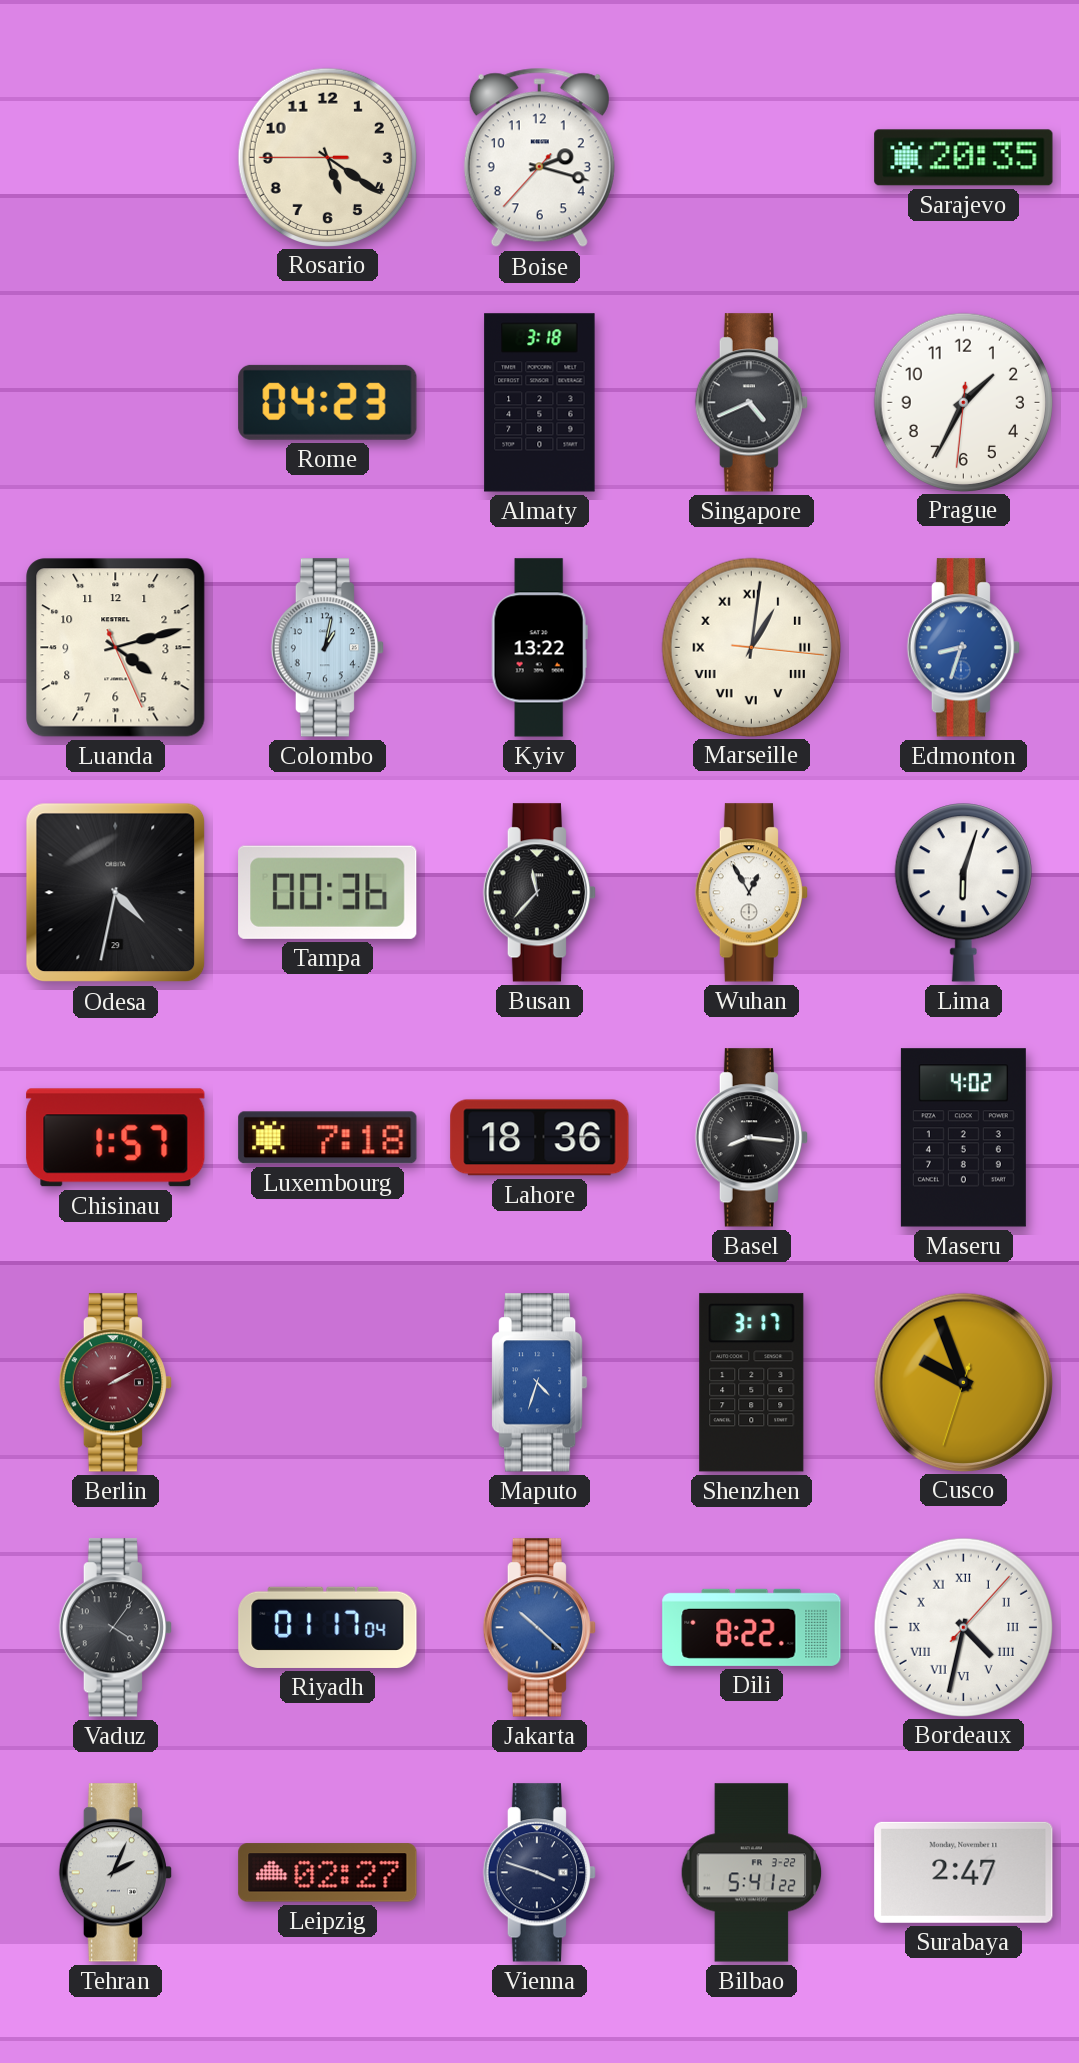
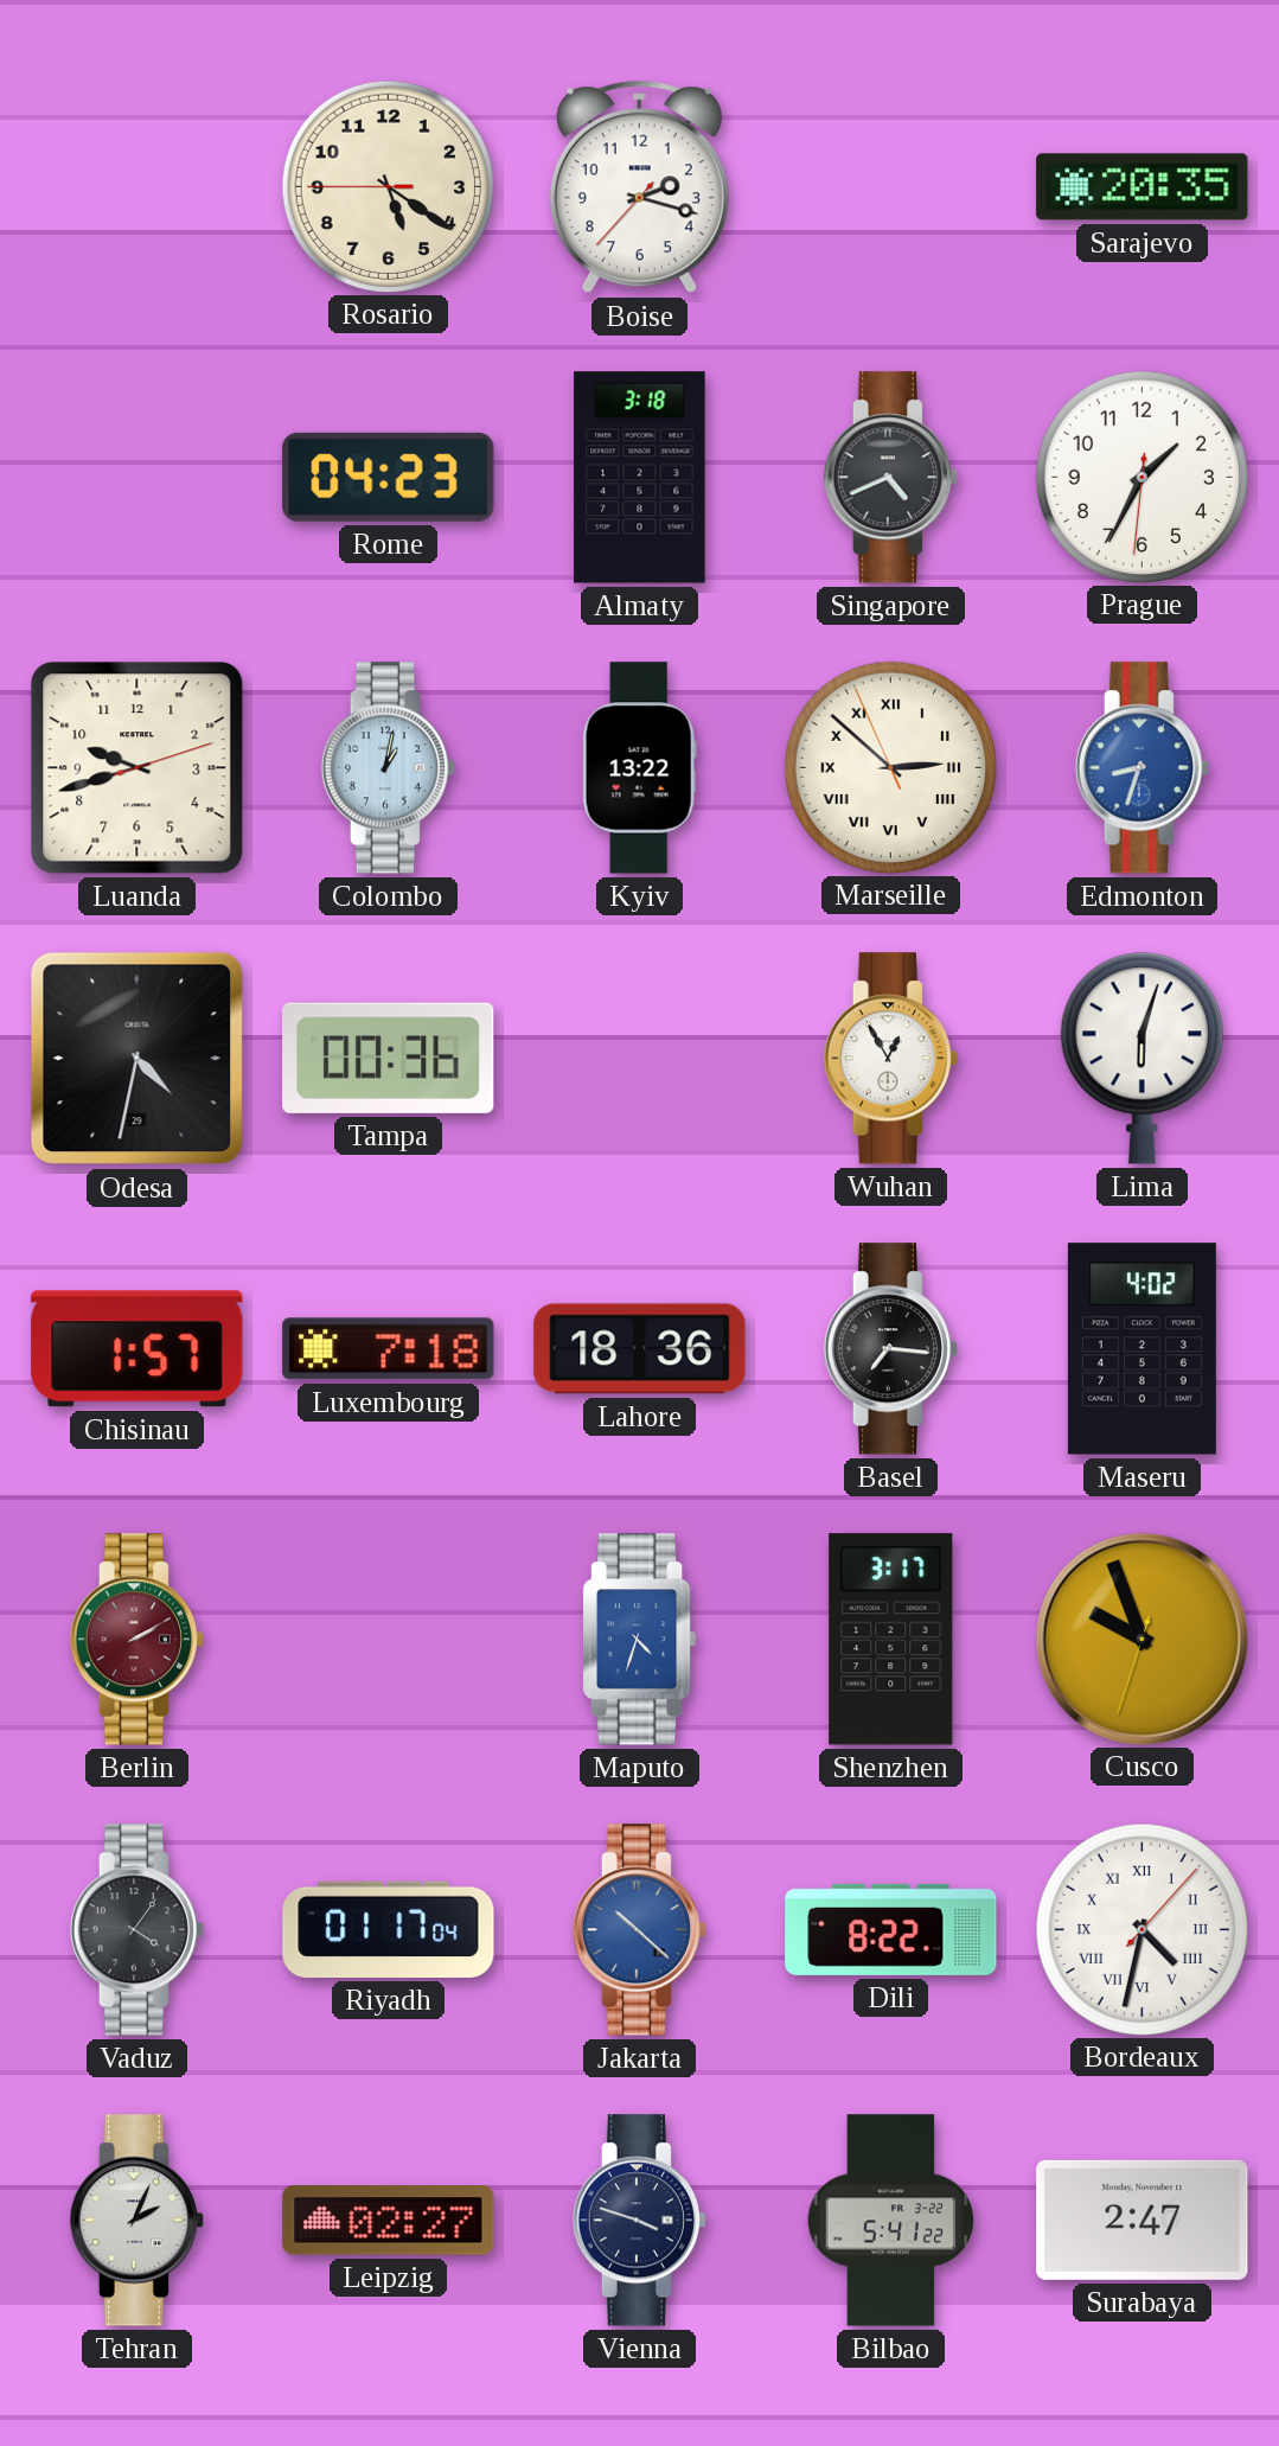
Luanda: 4:12 -> 9:42 (138, 768)
Marseille: 1:01 -> 2:51 (890, 767)
Busan: 11:37 -> none (539, 893)
Basel: 8:16 -> 7:16 (890, 1349)
